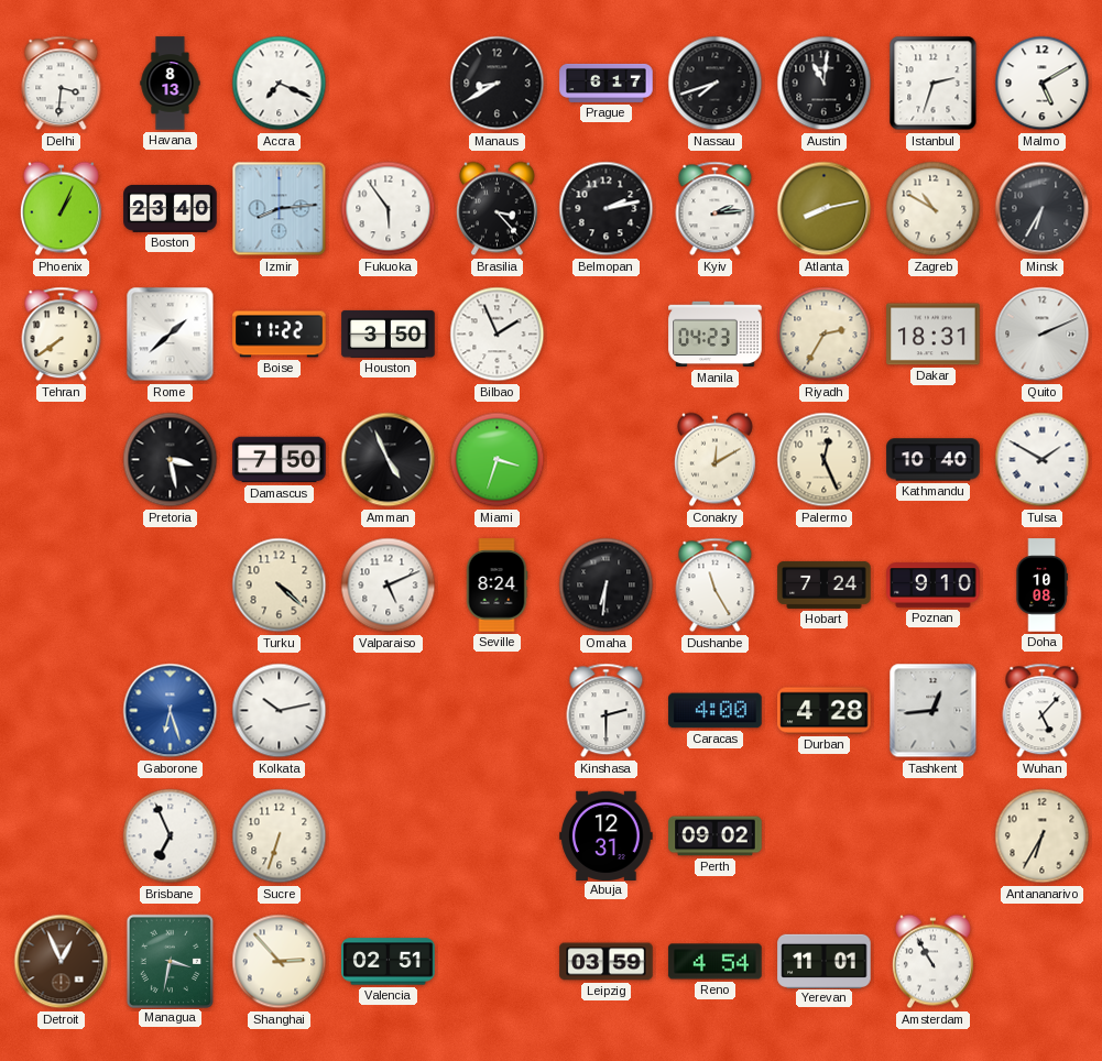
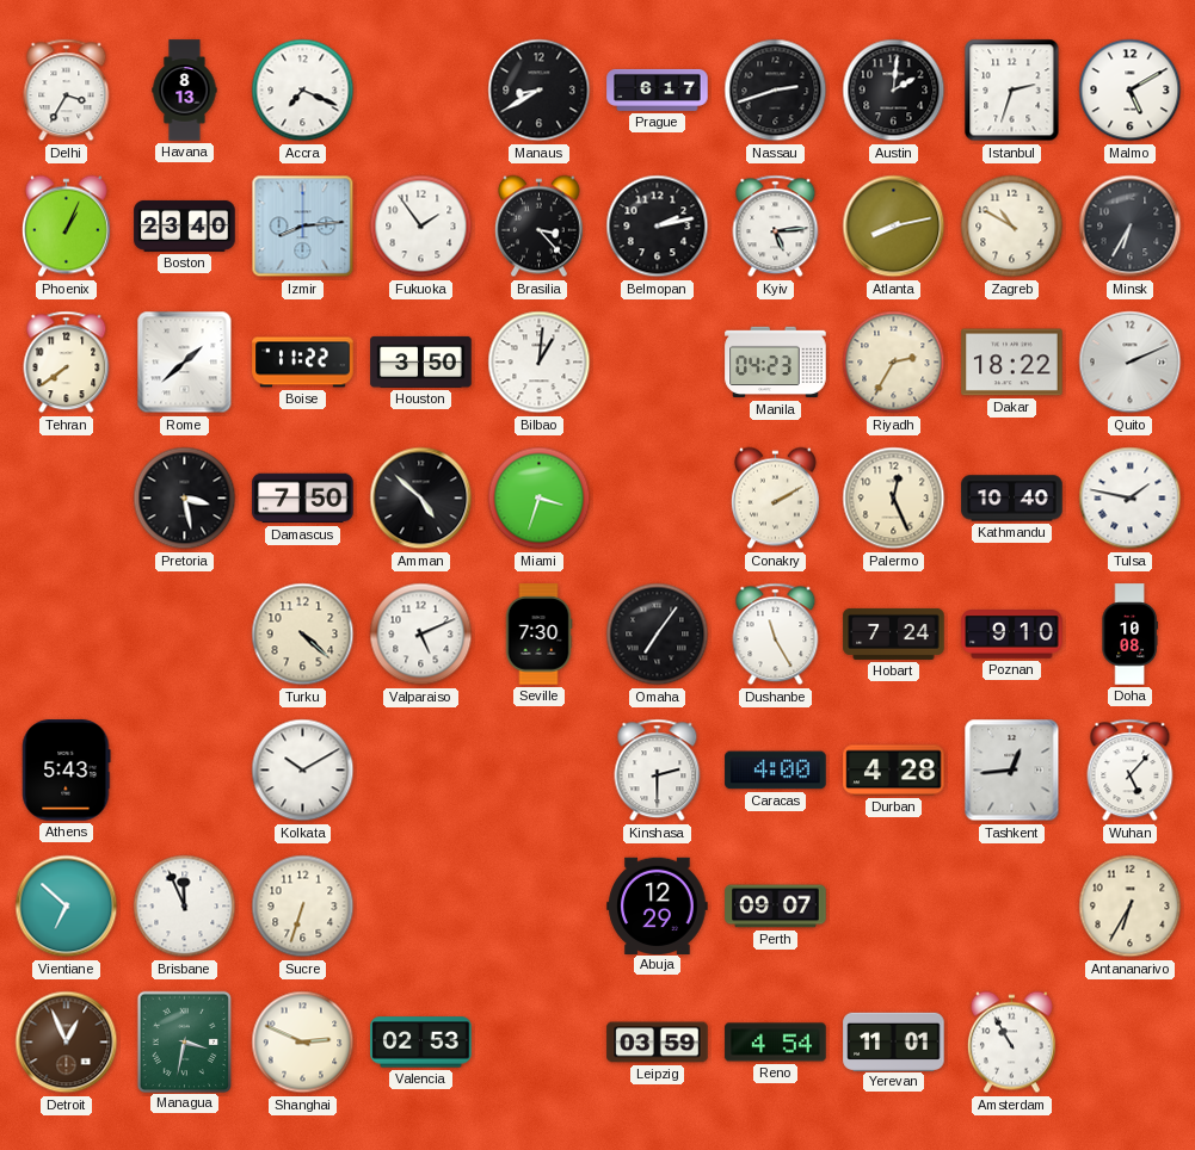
Delhi: 3:31 -> 3:35 (67, 91)
Nassau: 7:42 -> 2:42 (776, 91)
Austin: 11:01 -> 2:01 (894, 91)
Fukuoka: 5:54 -> 1:54 (421, 227)
Kyiv: 2:14 -> 5:14 (776, 227)
Bilbao: 1:56 -> 1:01 (540, 363)
Dakar: 18:31 -> 18:22 (1012, 363)
Amman: 4:56 -> 4:52 (421, 499)
Conakry: 12:10 -> 2:10 (775, 499)
Tulsa: 1:50 -> 1:47 (1131, 499)
Seville: 8:24 -> 7:30 (538, 635)
Omaha: 6:31 -> 7:06 (658, 635)
Athens: none -> 5:43 (67, 771)
Gaborone: 6:27 -> none (171, 711)
Kolkata: 10:13 -> 10:10 (303, 771)
Vientiane: none -> 6:52 (67, 907)
Brisbane: 6:56 -> 11:56 (185, 907)
Abuja: 12:31 -> 12:29 (658, 905)
Perth: 09:02 -> 09:07 (776, 907)
Shanghai: 2:53 -> 2:49 (303, 1043)
Valencia: 02:51 -> 02:53 (421, 1043)
